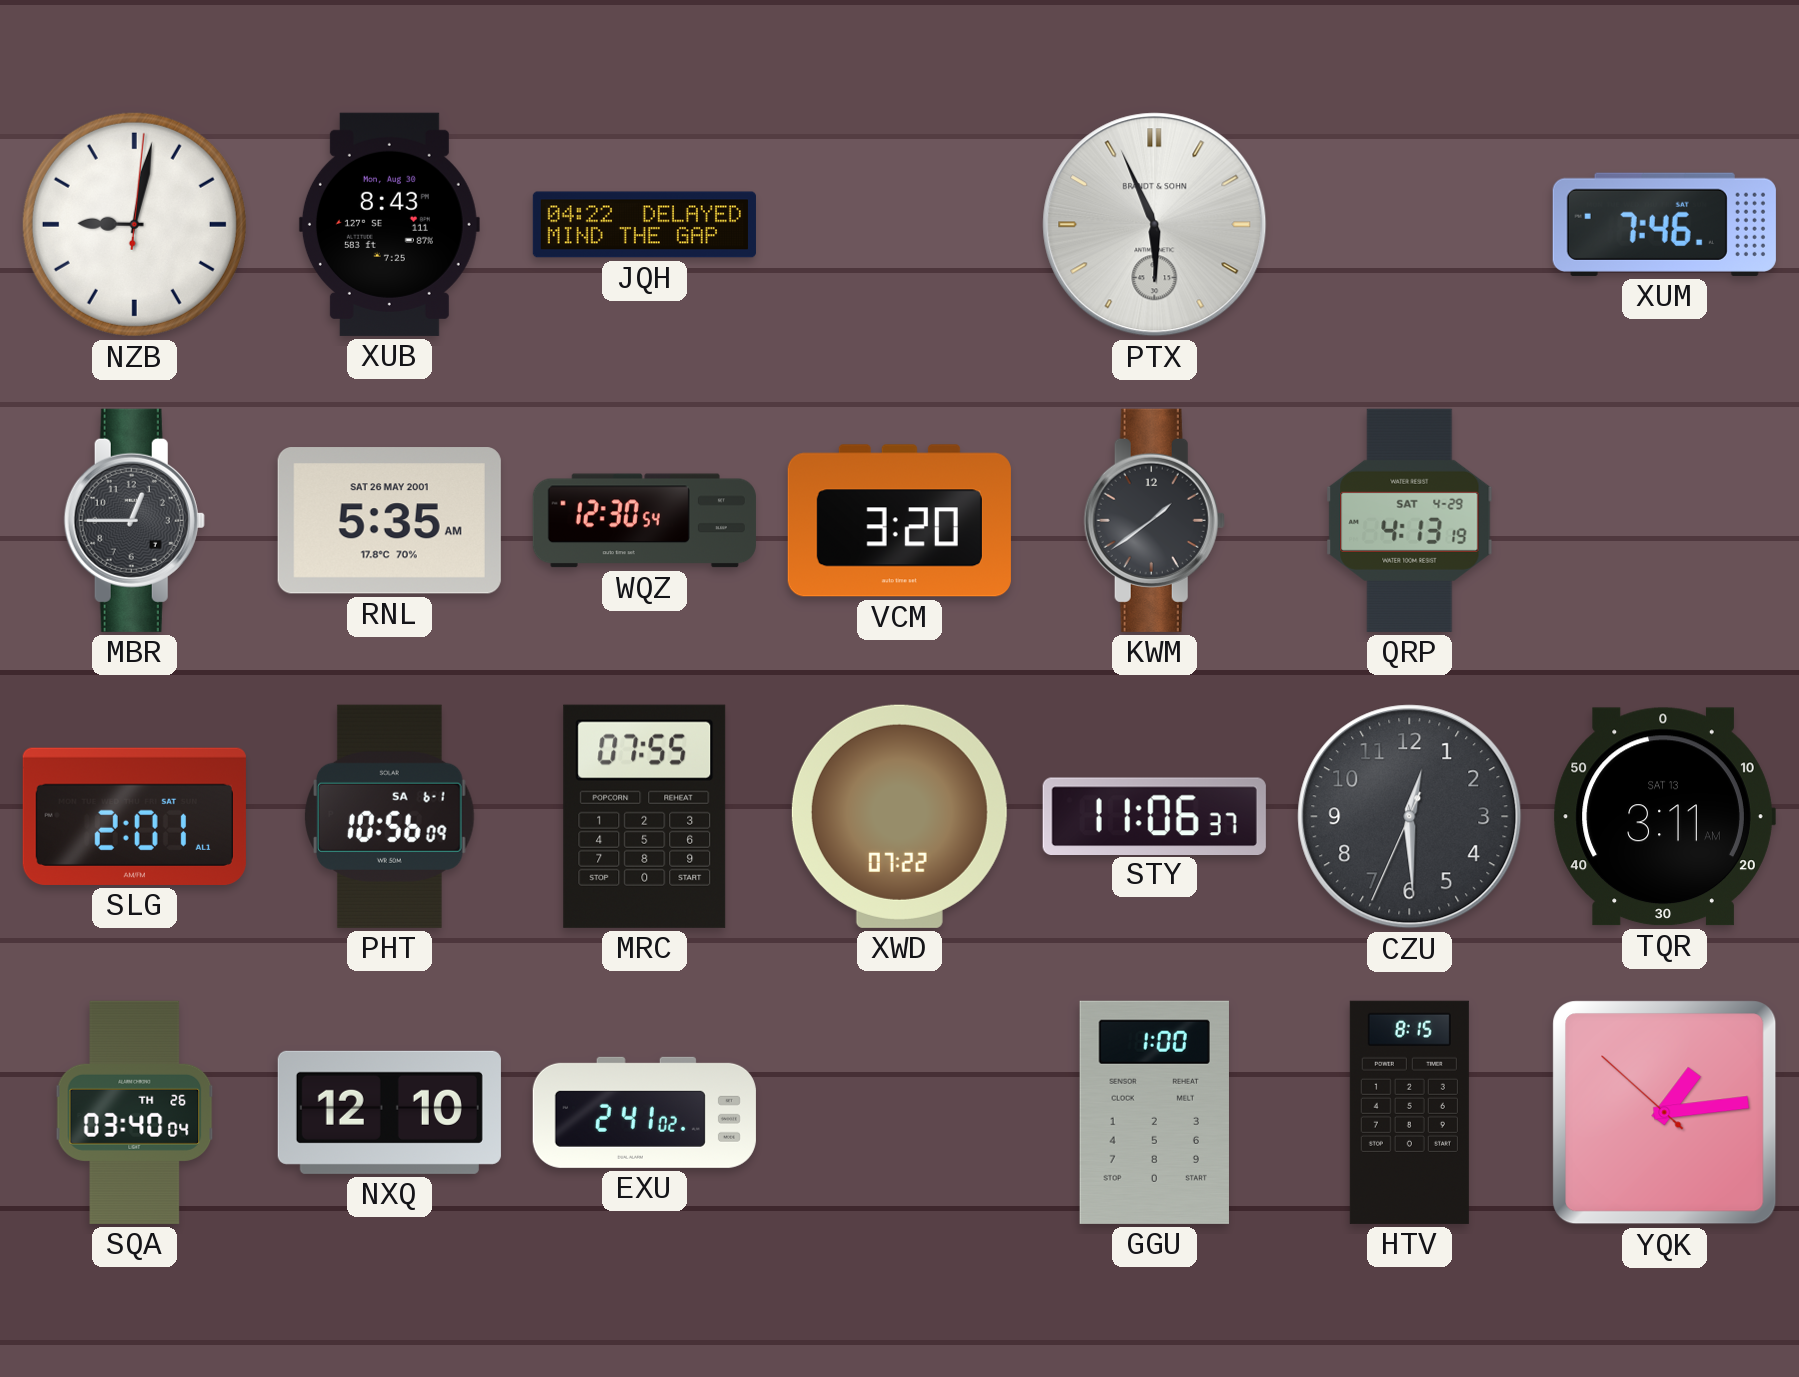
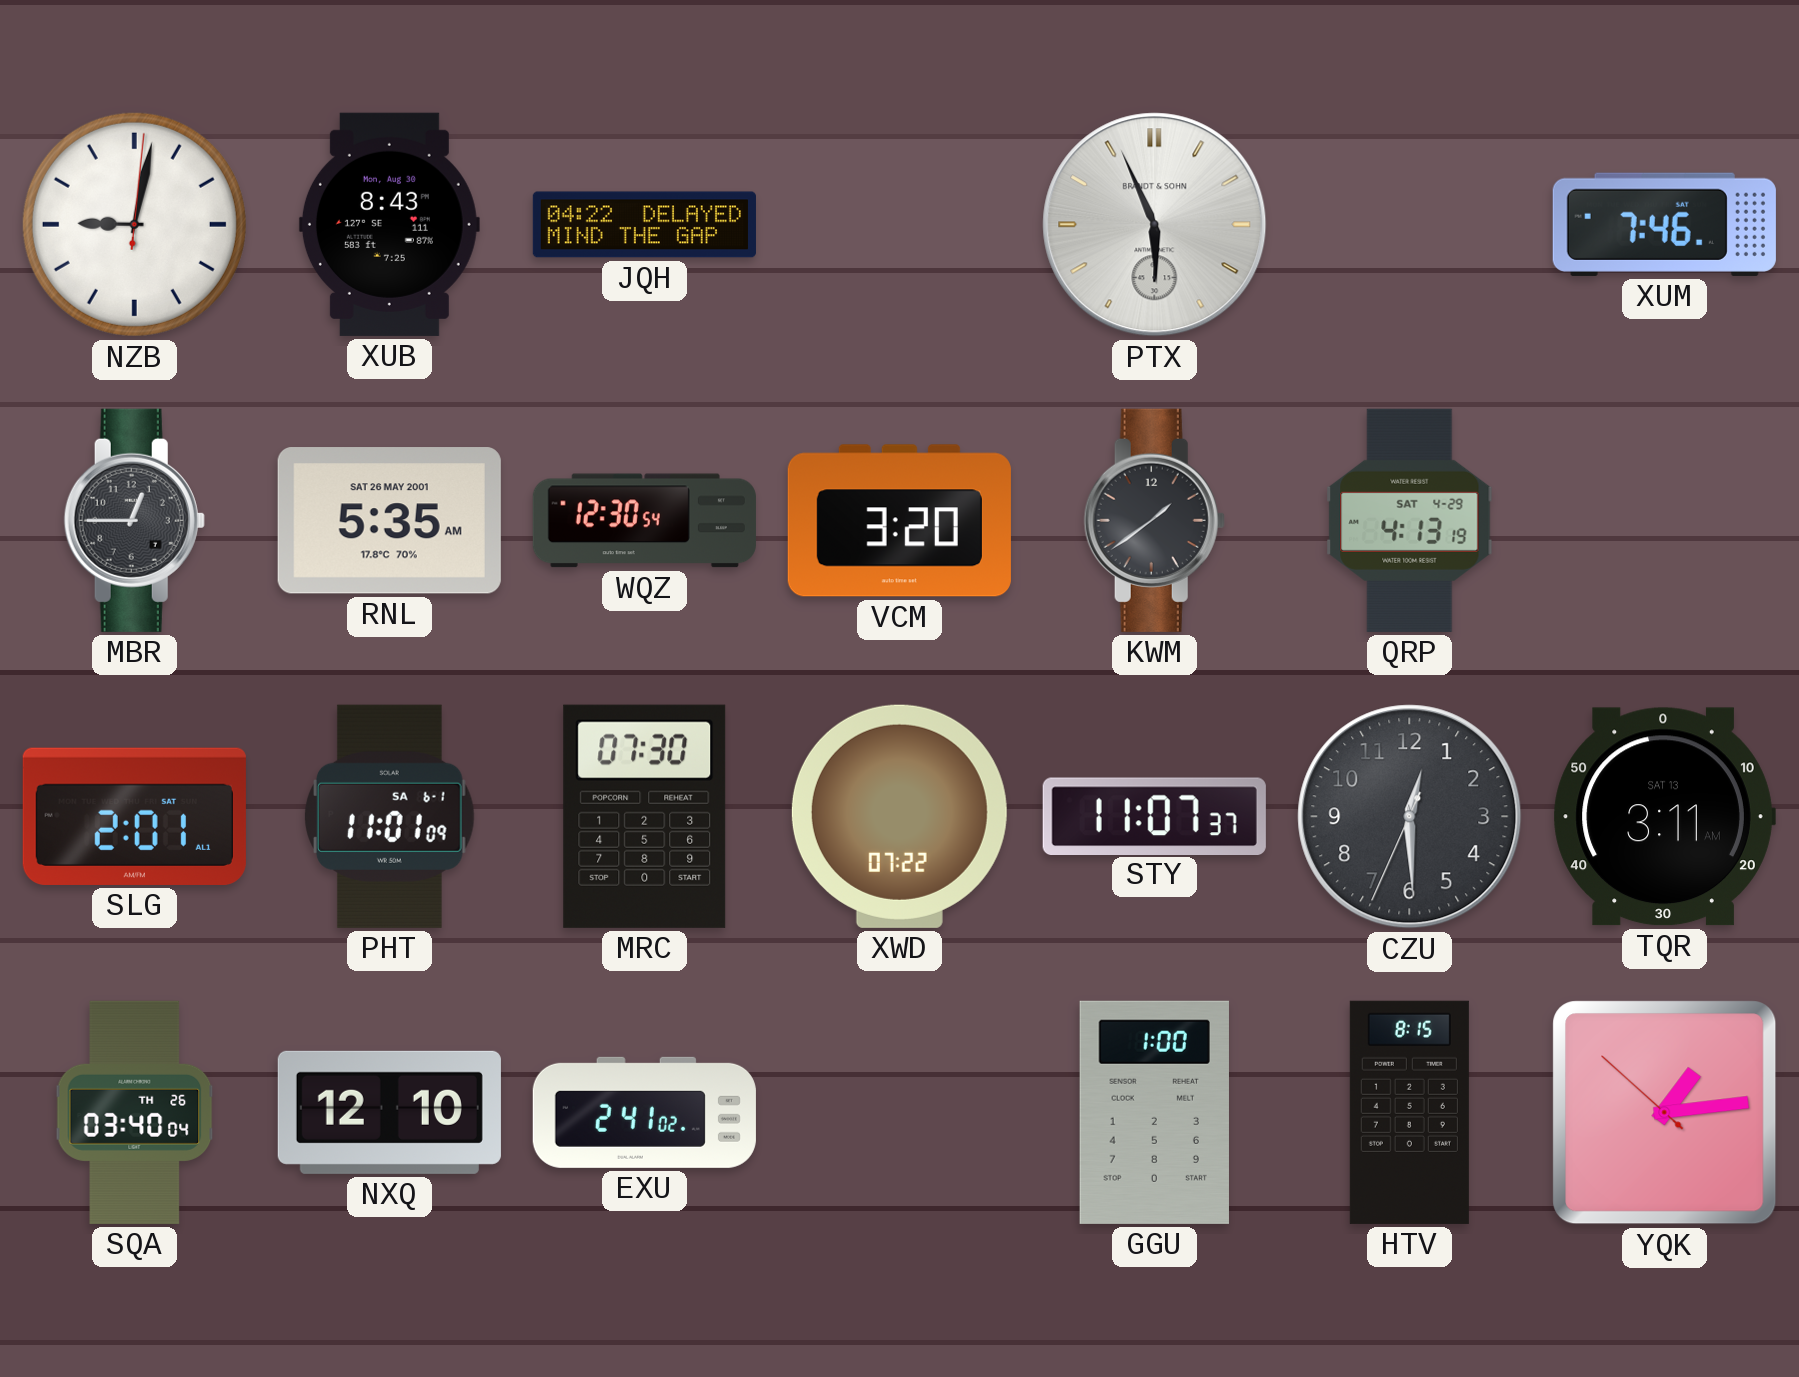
PHT: 10:56 -> 11:01 (390, 816)
MRC: 07:55 -> 07:30 (645, 816)
STY: 11:06 -> 11:07 (1154, 816)
